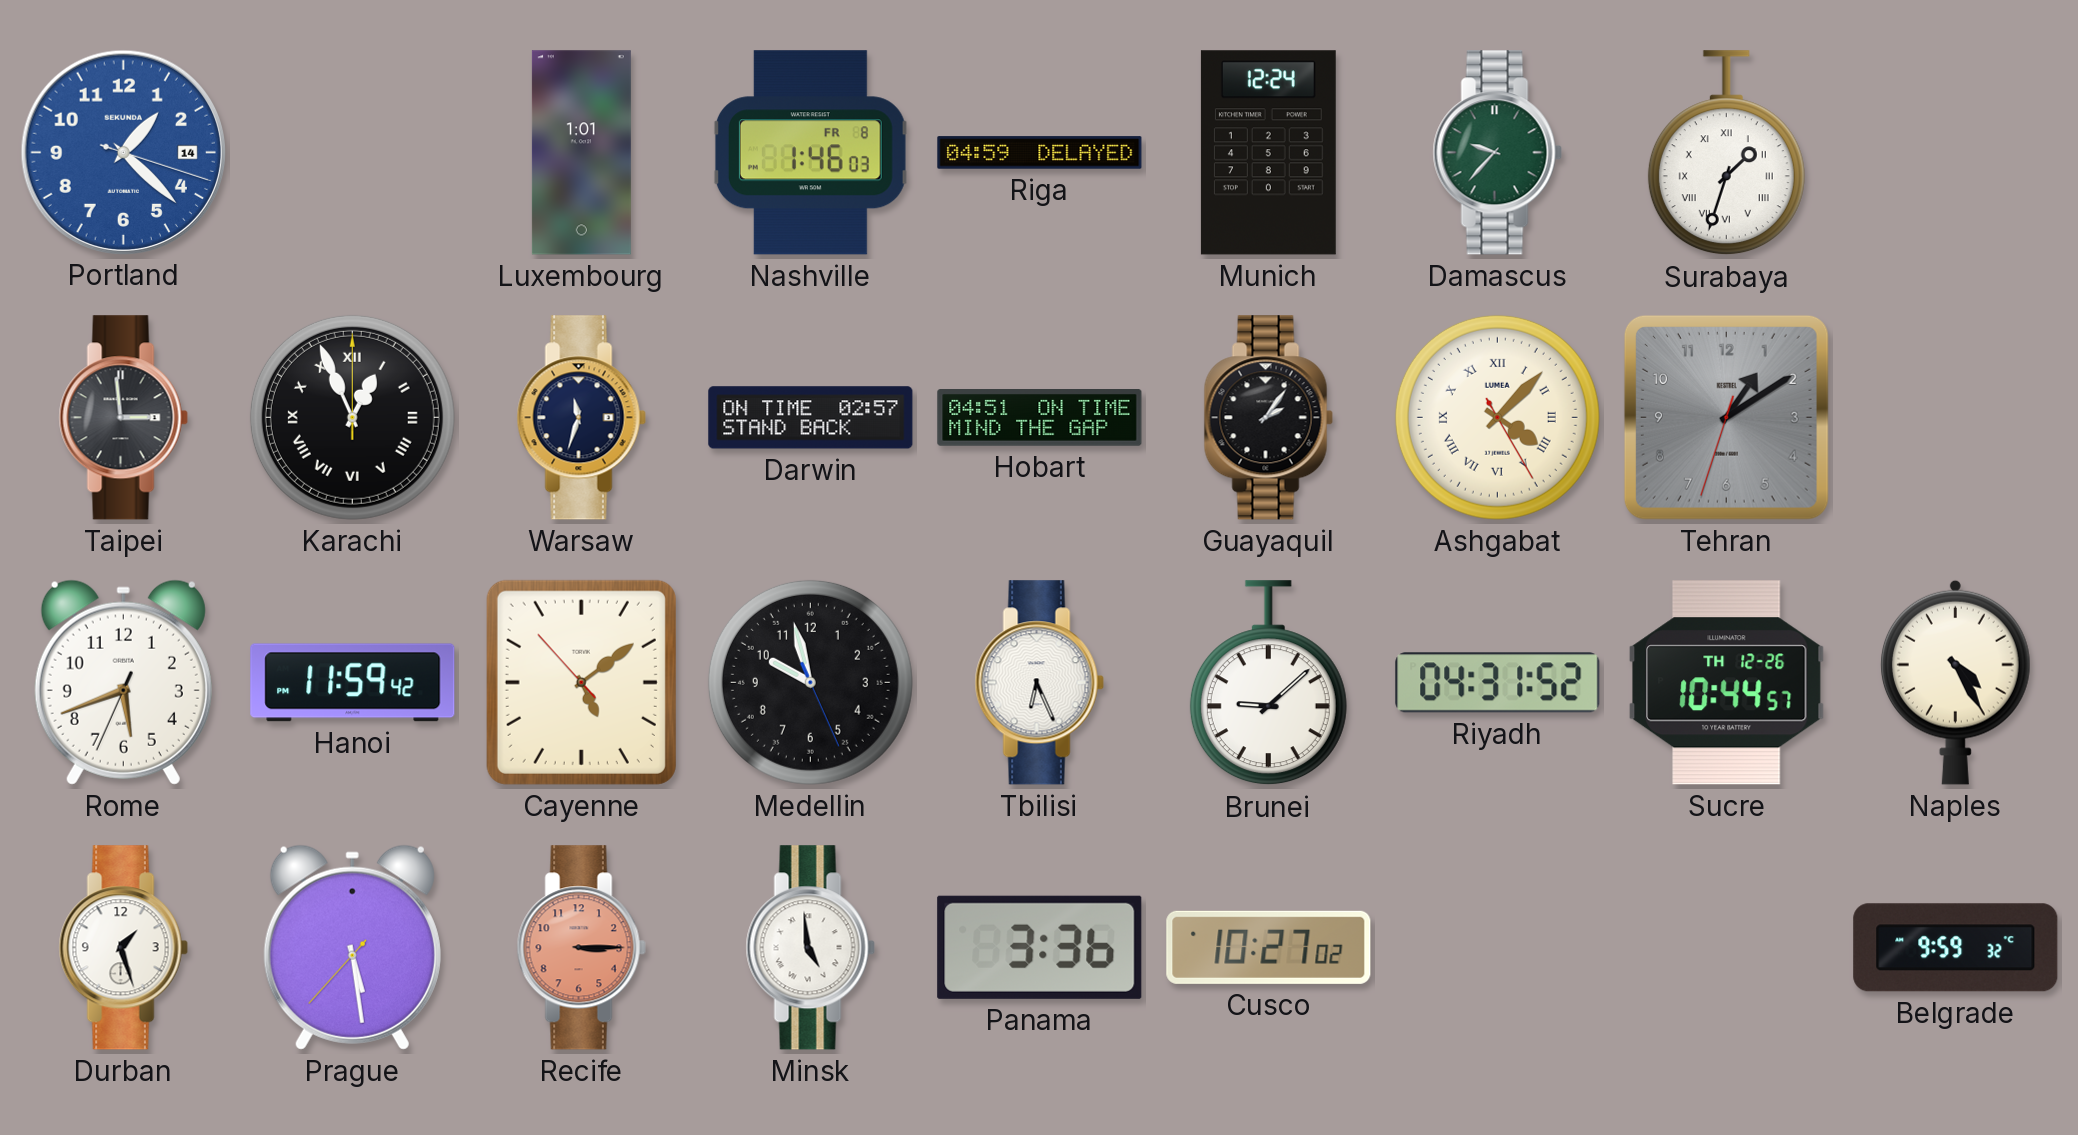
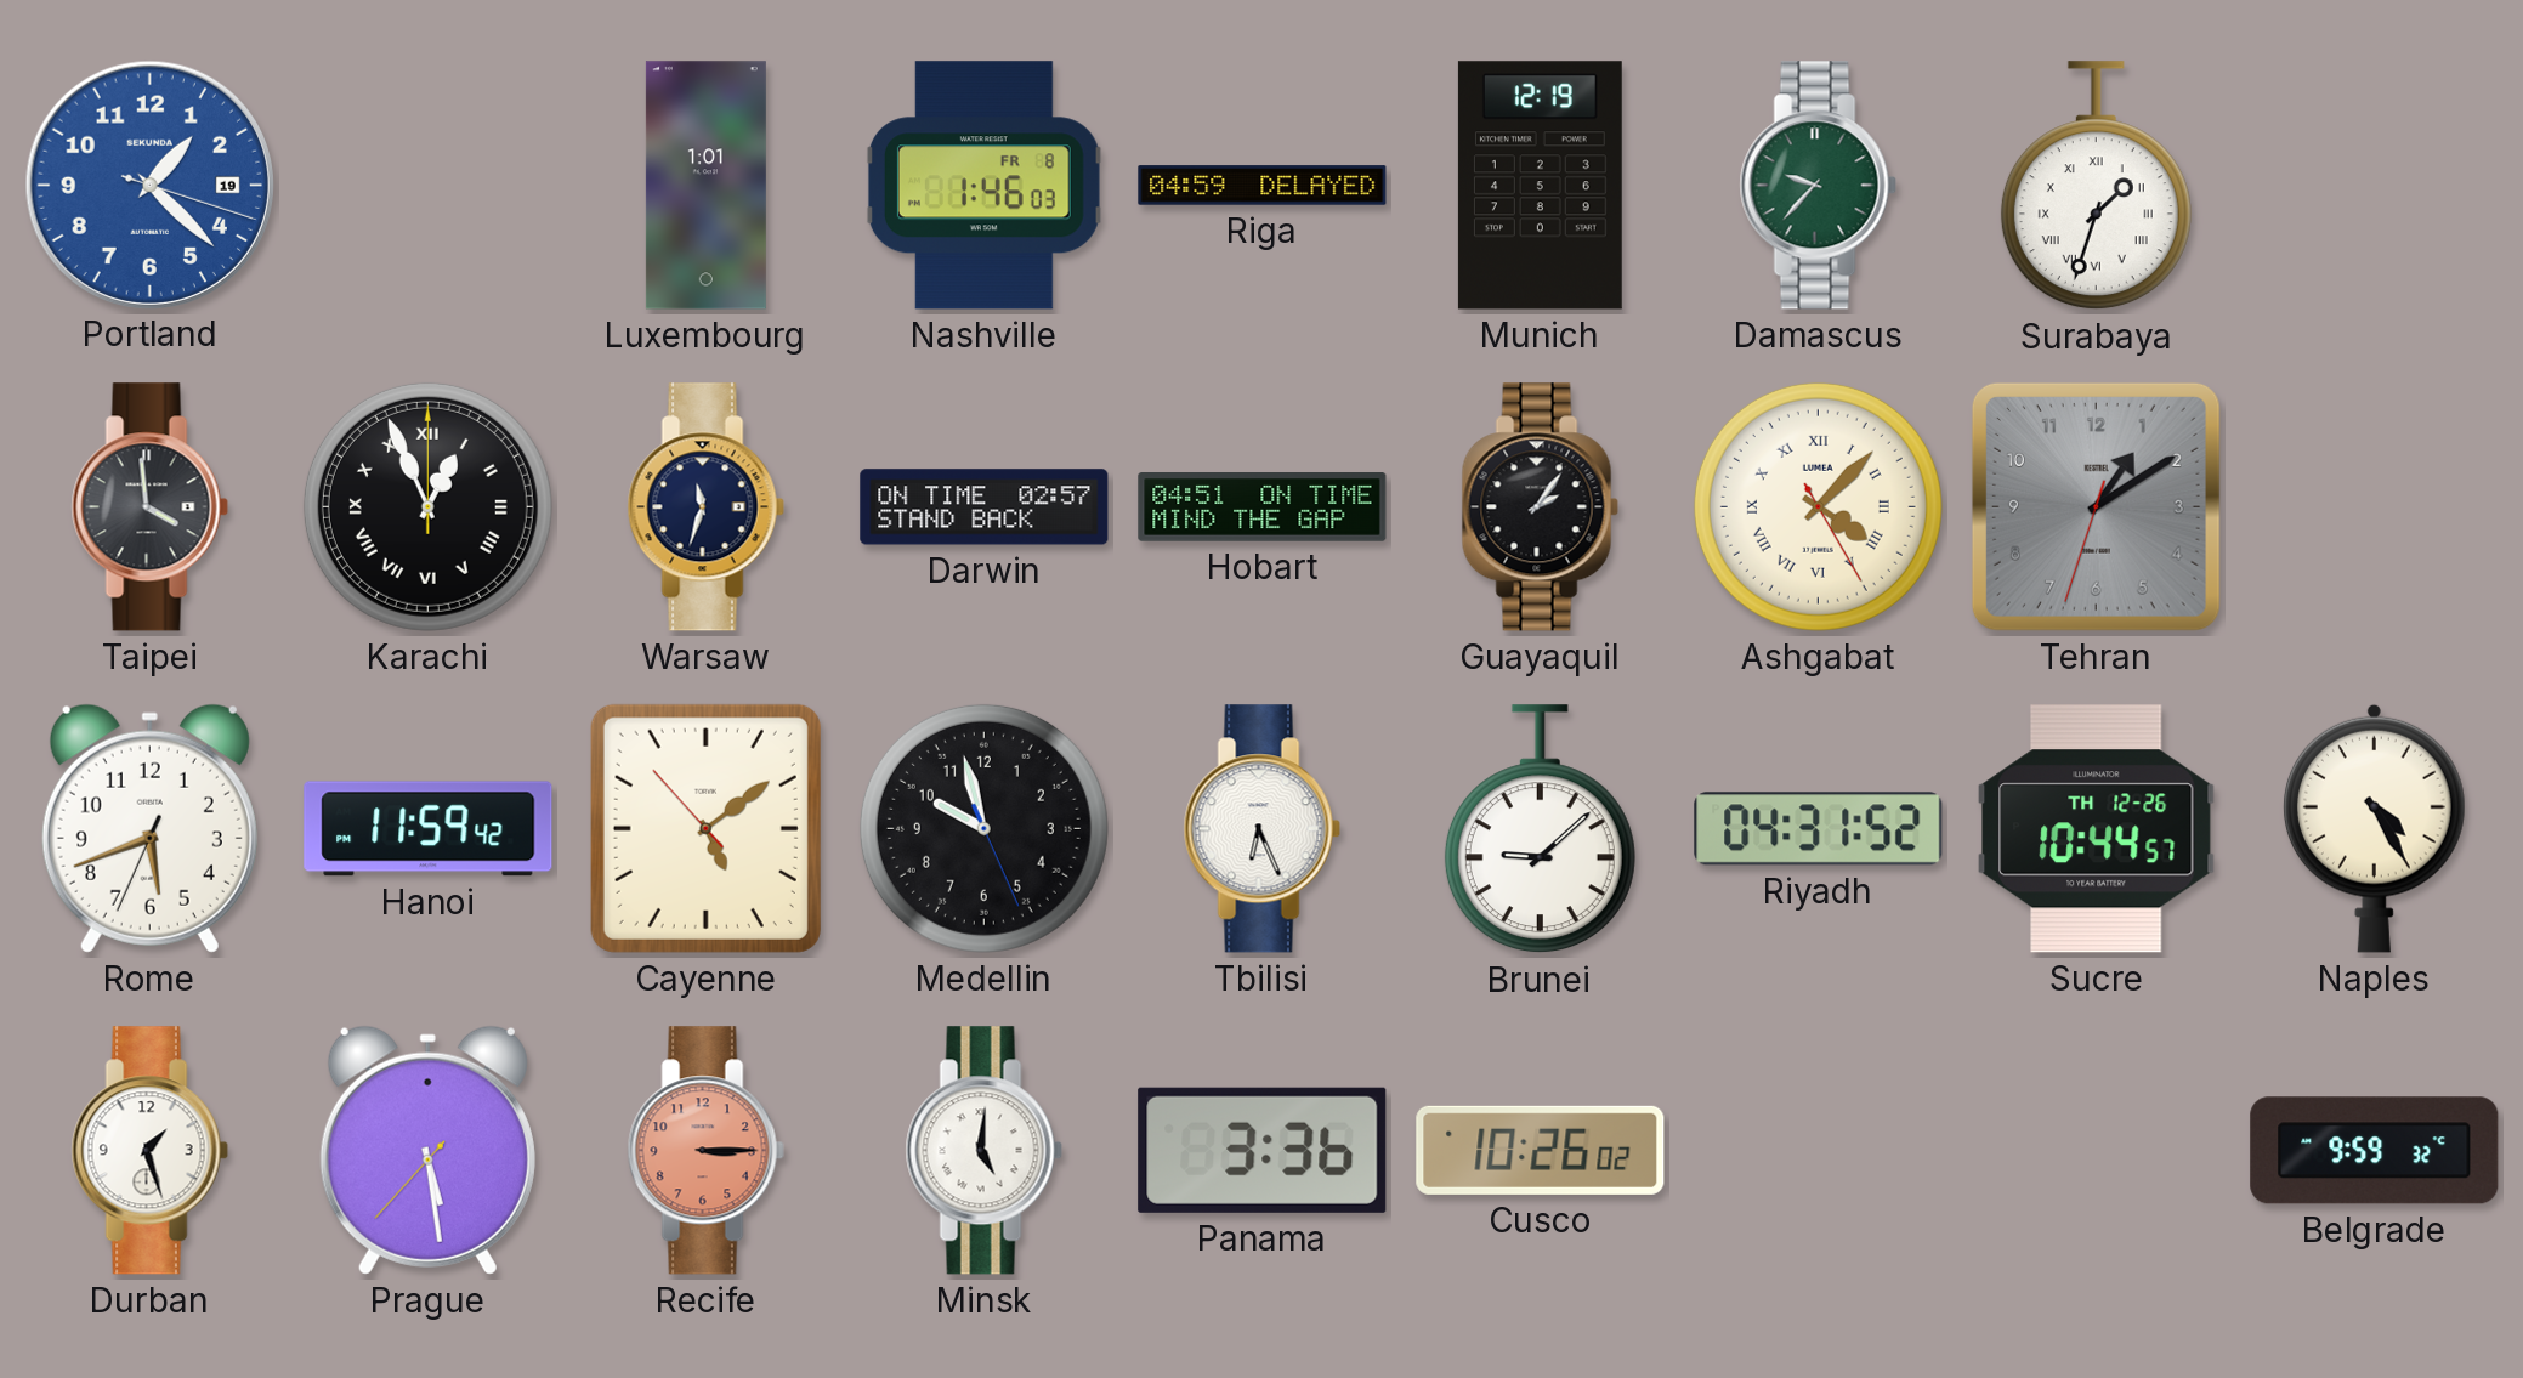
Portland date: 14 -> 19 (149, 185)
Munich: 12:24 -> 12:19 (1540, 186)
Taipei: 2:59 -> 3:59 (149, 507)
Minsk: 4:59 -> 5:01 (983, 1151)
Cusco: 10:27 -> 10:26 (1541, 1150)
